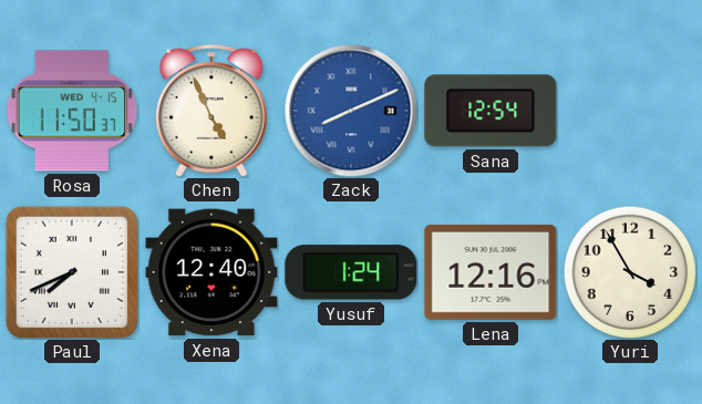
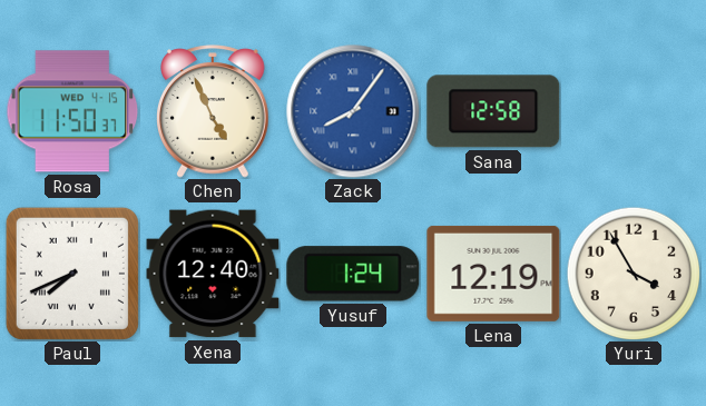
Zack: 8:11 -> 8:06 (353, 111)
Sana: 12:54 -> 12:58 (493, 111)
Lena: 12:16 -> 12:19 (493, 274)
